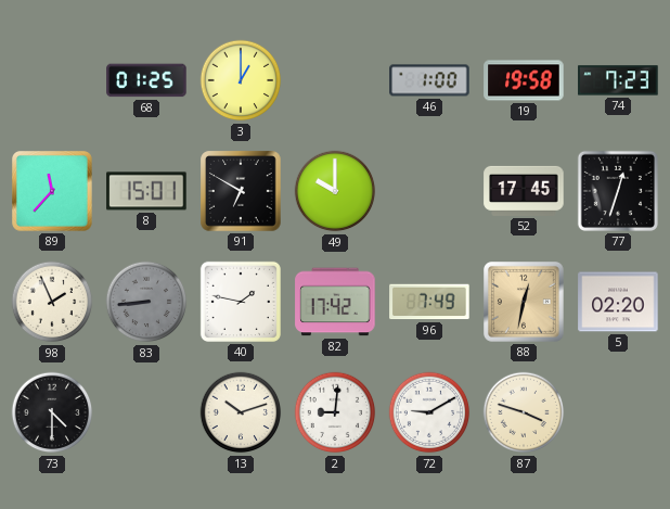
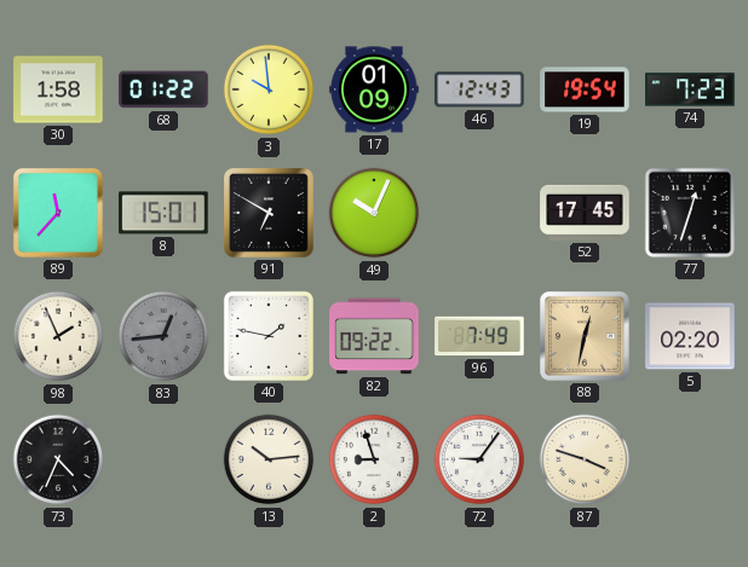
30: none -> 1:58 (58, 89)
68: 01:25 -> 01:22 (163, 89)
3: 1:00 -> 9:59 (269, 89)
17: none -> 01:09 (374, 89)
46: 1:00 -> 12:43 (479, 89)
19: 19:58 -> 19:54 (585, 89)
49: 10:00 -> 10:04 (374, 213)
83: 8:44 -> 12:44 (163, 336)
82: 17:42 -> 09:22 (374, 336)
73: 4:30 -> 4:34 (58, 459)
13: 10:12 -> 10:14 (269, 459)
2: 9:01 -> 8:57 (374, 459)
72: 9:10 -> 9:06 (479, 459)
